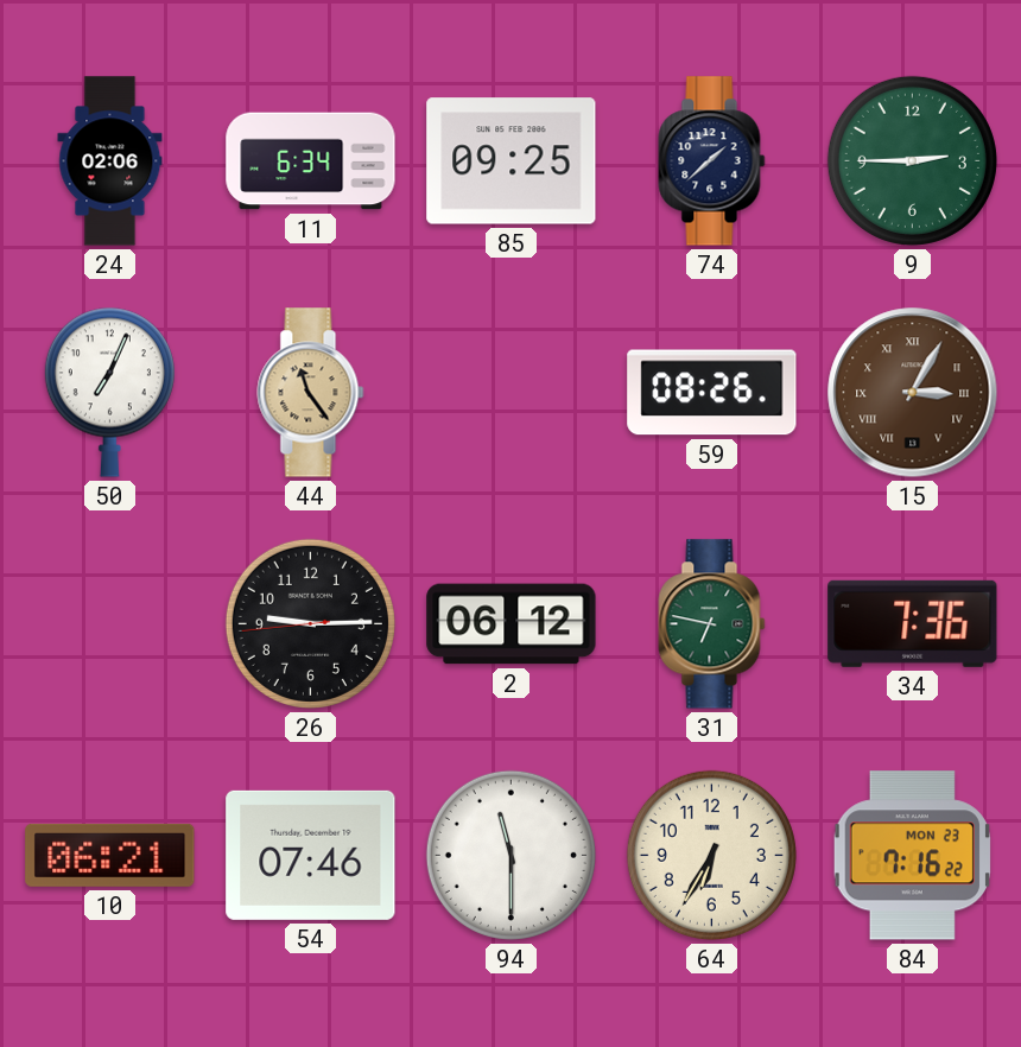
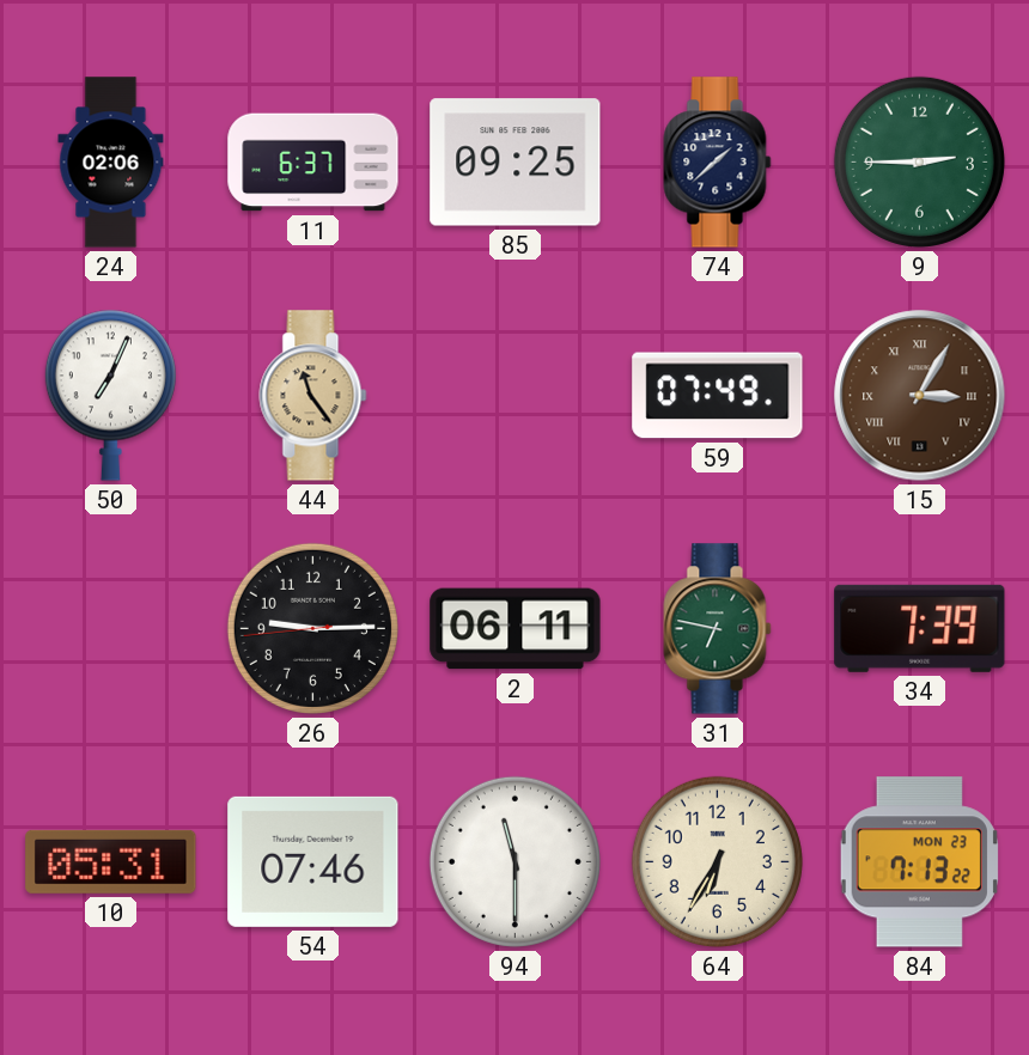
11: 6:34 -> 6:37 (313, 163)
59: 08:26 -> 07:49 (718, 396)
2: 06:12 -> 06:11 (516, 629)
34: 7:36 -> 7:39 (920, 628)
10: 06:21 -> 05:31 (111, 861)
84: 7:16 -> 7:13 (919, 862)
